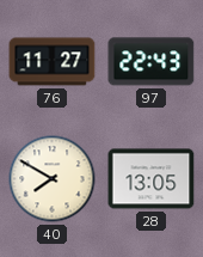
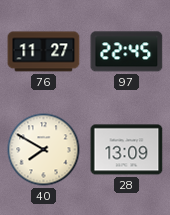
97: 22:43 -> 22:45 (127, 52)
28: 13:05 -> 13:09 (127, 150)
